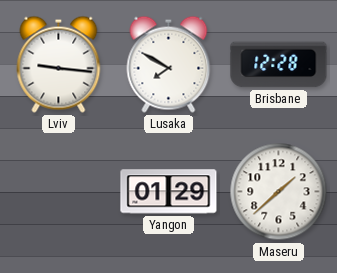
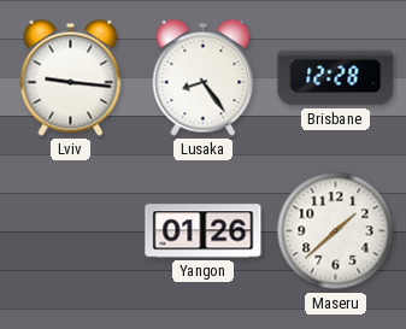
Lusaka: 7:50 -> 8:24 (204, 77)
Yangon: 01:29 -> 01:26 (204, 231)
